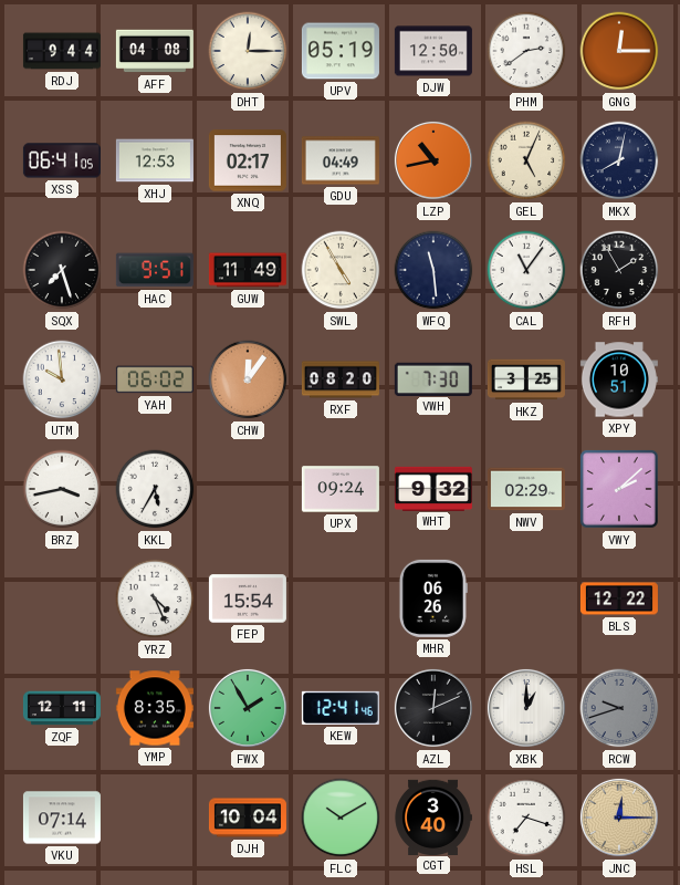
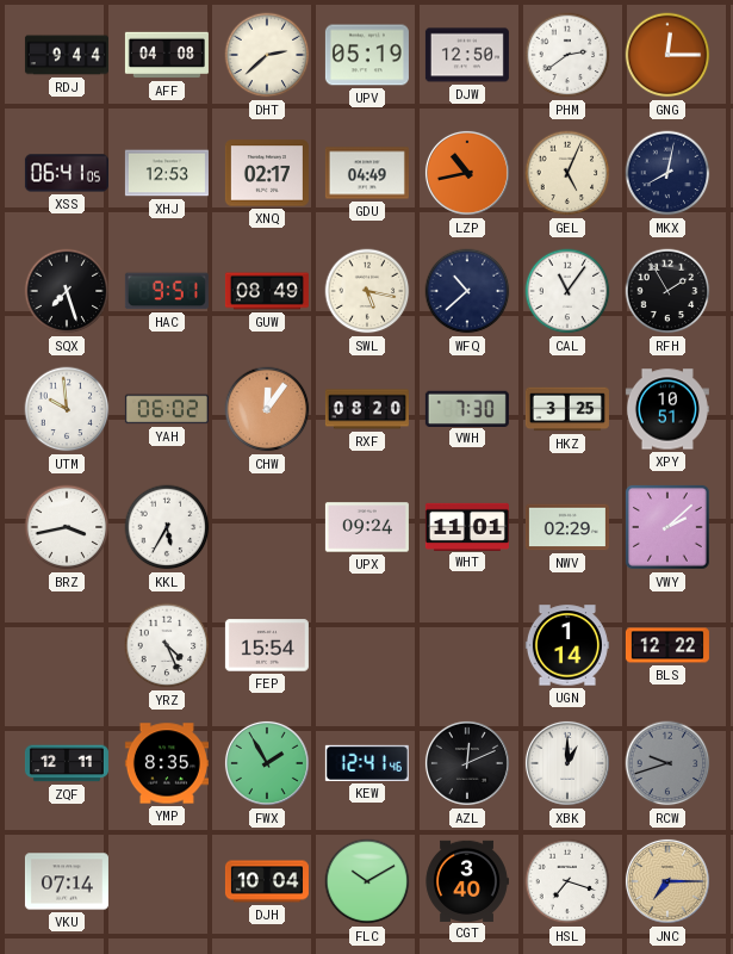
DHT: 12:15 -> 2:38 (267, 55)
GUW: 11:49 -> 08:49 (267, 291)
SWL: 4:55 -> 5:17 (367, 291)
WFQ: 11:29 -> 10:38 (467, 291)
WHT: 9:32 -> 11:01 (467, 526)
MHR: 06:26 -> none (433, 598)
UGN: none -> 1:14 (567, 645)
JNC: 12:15 -> 7:15 (667, 881)
